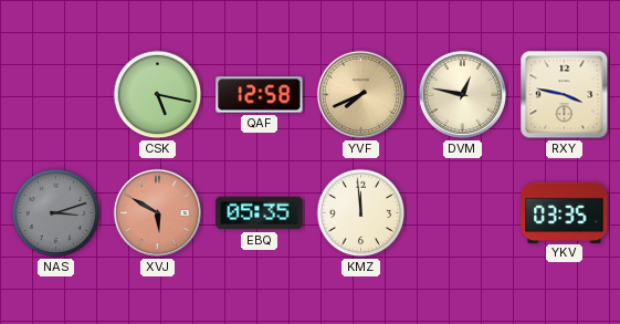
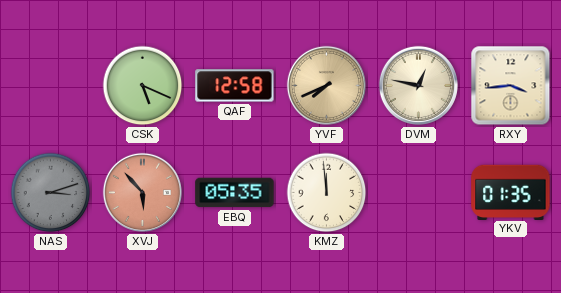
CSK: 5:17 -> 5:19 (143, 86)
RXY: 3:47 -> 3:44 (511, 86)
XVJ: 5:50 -> 5:53 (142, 192)
YKV: 03:35 -> 01:35 (511, 192)
